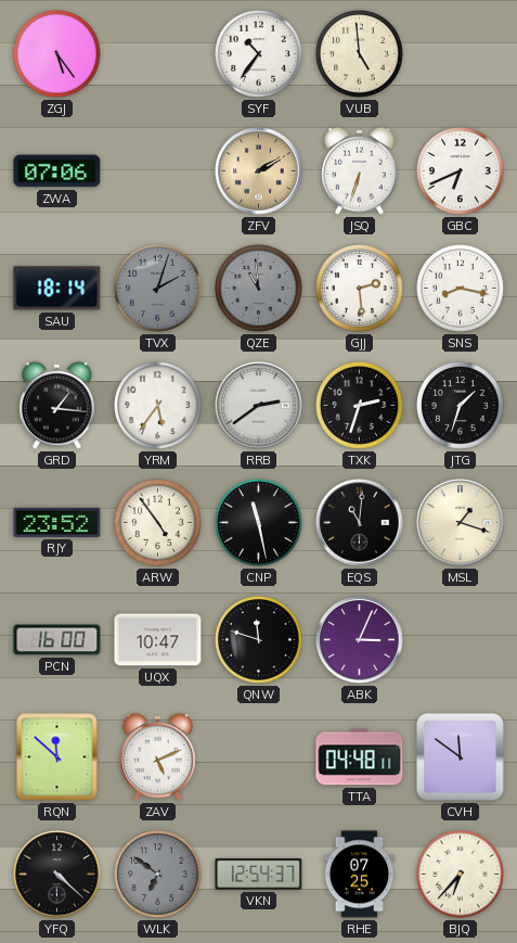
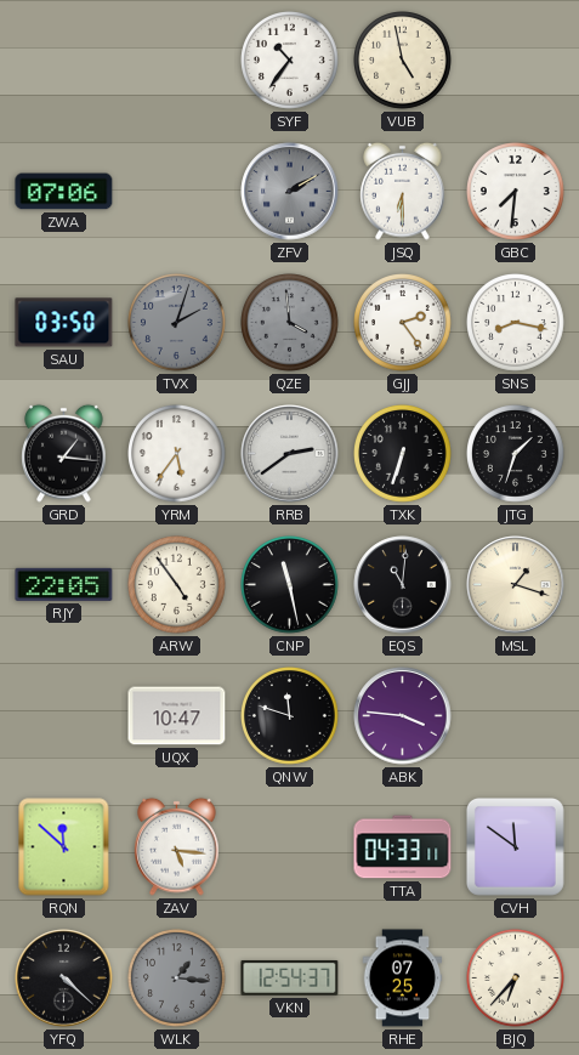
ZGJ: 5:24 -> none (57, 54)
VUB: 4:59 -> 4:58 (403, 61)
ZFV dial: champagne -> grey (290, 192)
JSQ: 6:33 -> 6:30 (403, 191)
GBC: 6:41 -> 7:31 (516, 192)
SAU: 18:14 -> 03:50 (64, 323)
QZE: 10:59 -> 3:59 (290, 323)
GJJ: 2:29 -> 2:24 (403, 323)
TXK: 2:33 -> 6:33 (403, 454)
RJY: 23:52 -> 22:05 (64, 584)
PCN: 16:00 -> none (57, 640)
ABK: 3:04 -> 3:46 (403, 716)
ZAV: 5:11 -> 5:16 (177, 846)
TTA: 04:48 -> 04:33 (403, 847)
WLK: 6:51 -> 1:16 (177, 979)
